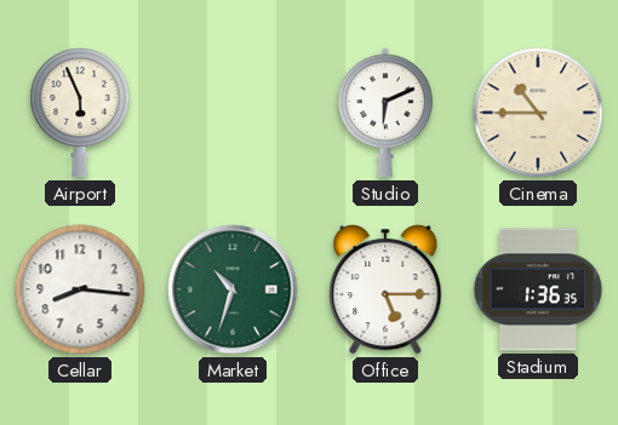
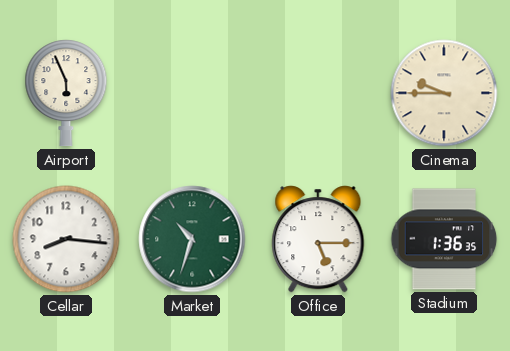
Studio: 6:11 -> none (385, 113)
Cinema: 10:45 -> 9:45 (444, 93)
